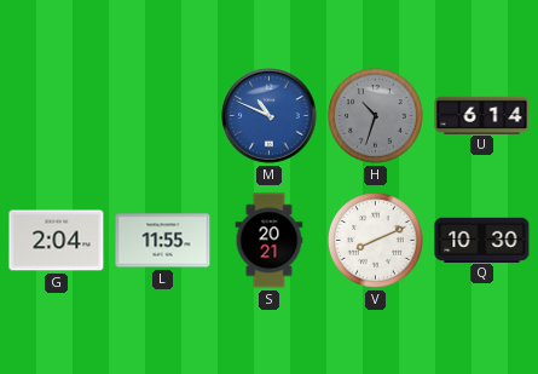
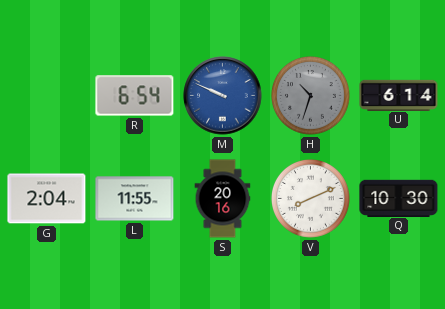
R: none -> 6:54 (135, 96)
M: 10:49 -> 9:49 (223, 96)
S: 20:21 -> 20:16 (223, 199)
